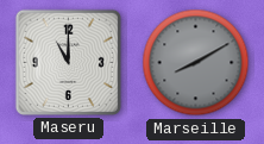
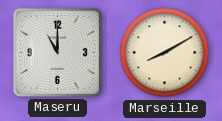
Marseille dial: grey -> cream (165, 53)
